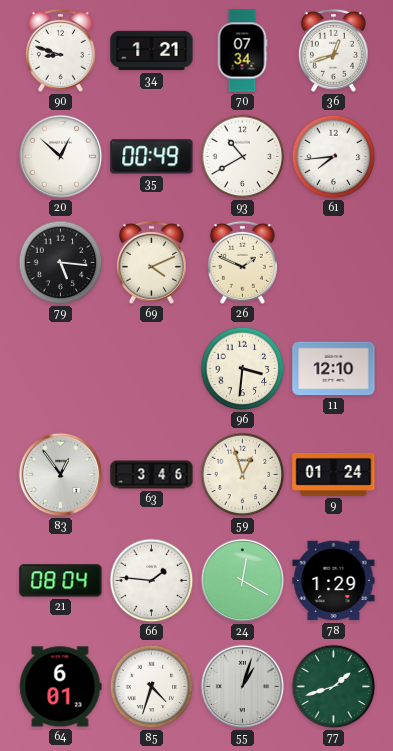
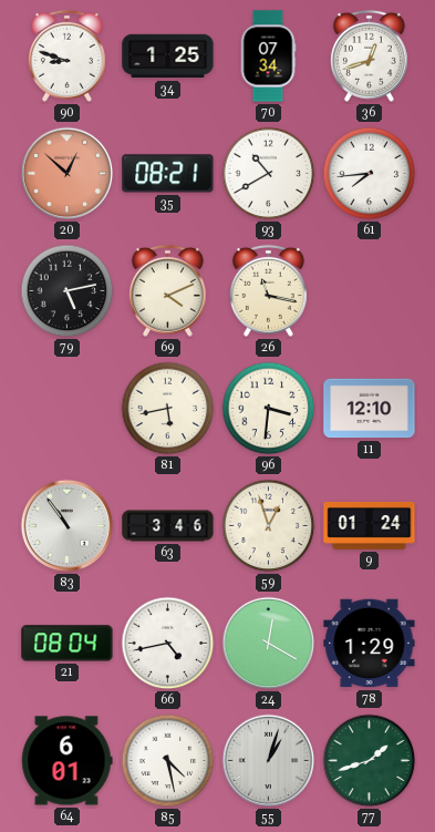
34: 1:21 -> 1:25 (168, 57)
20 dial: white -> salmon (68, 174)
35: 00:49 -> 08:21 (168, 174)
79: 5:16 -> 5:13 (68, 291)
26: 1:49 -> 11:17 (268, 290)
81: none -> 5:43 (168, 409)
83: 12:54 -> 10:54 (68, 526)
66: 1:46 -> 4:43 (168, 644)
85: 4:33 -> 4:28 (168, 761)
